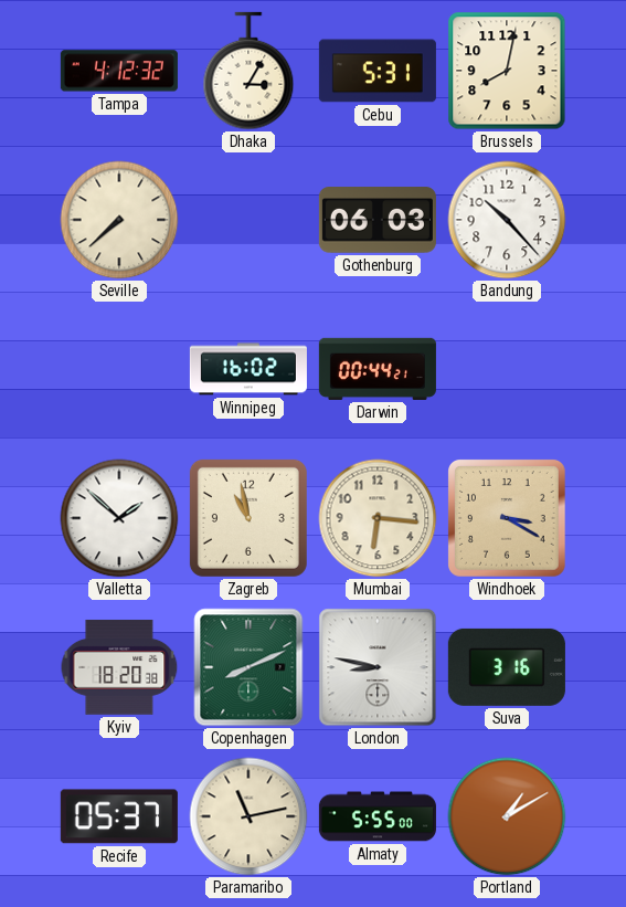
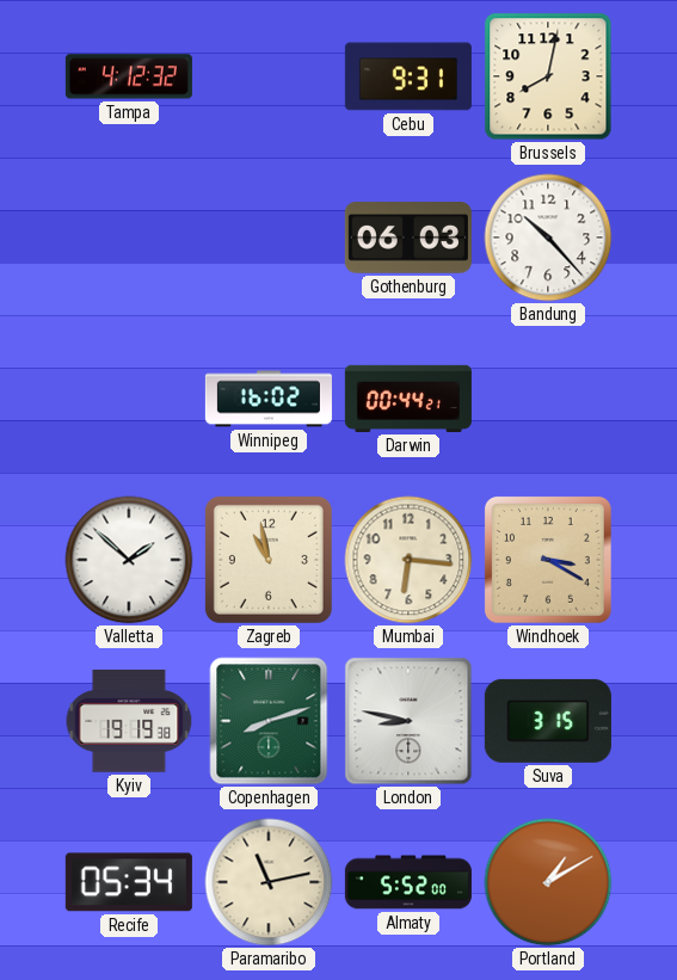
Dhaka: 3:05 -> none (248, 71)
Cebu: 5:31 -> 9:31 (408, 76)
Seville: 7:38 -> none (119, 220)
Kyiv: 18:20 -> 19:19 (129, 721)
Copenhagen: 8:11 -> 8:12 (269, 721)
Suva: 3:16 -> 3:15 (548, 721)
Recife: 05:37 -> 05:34 (129, 882)
Almaty: 5:55 -> 5:52 (408, 882)
